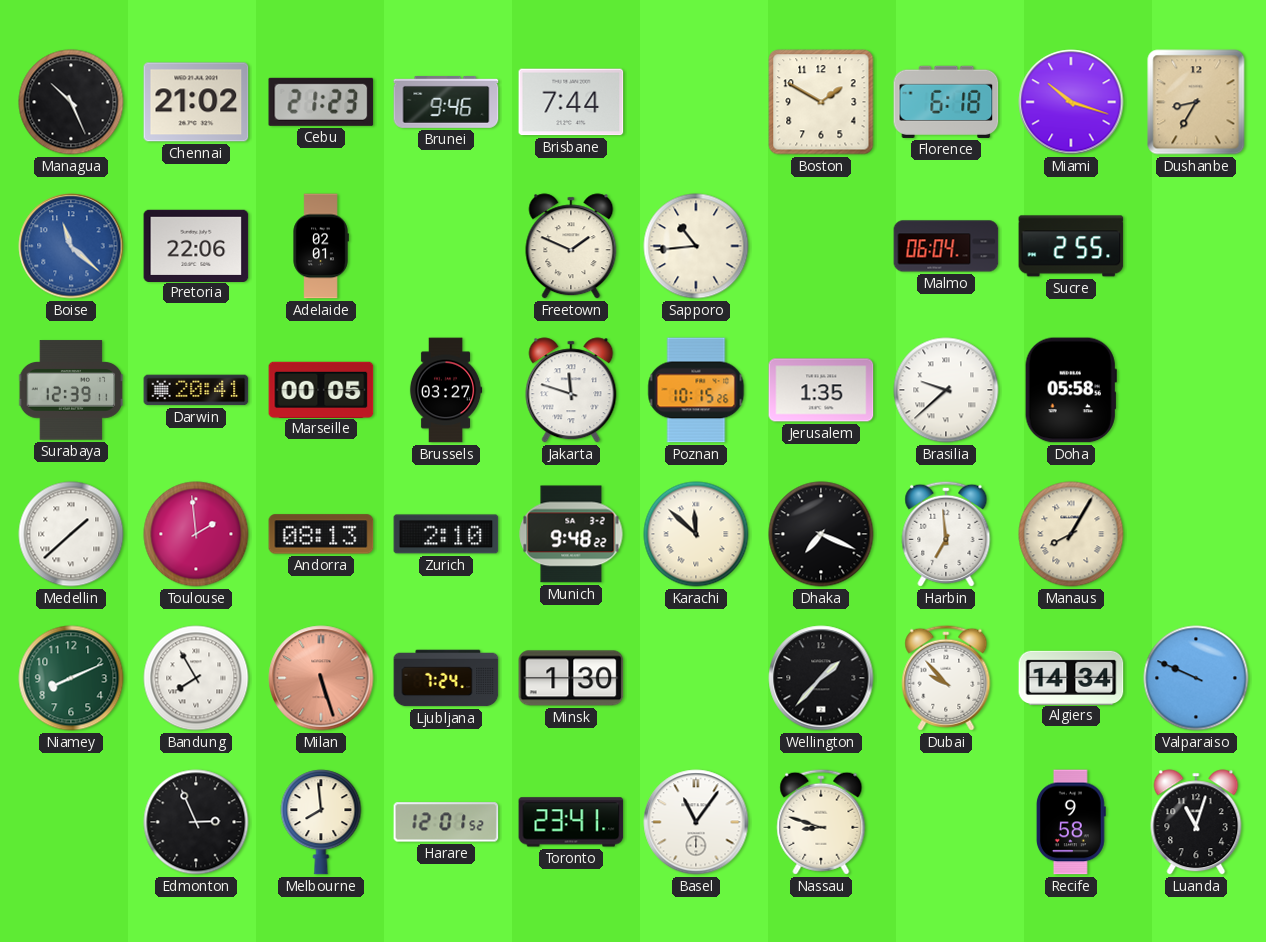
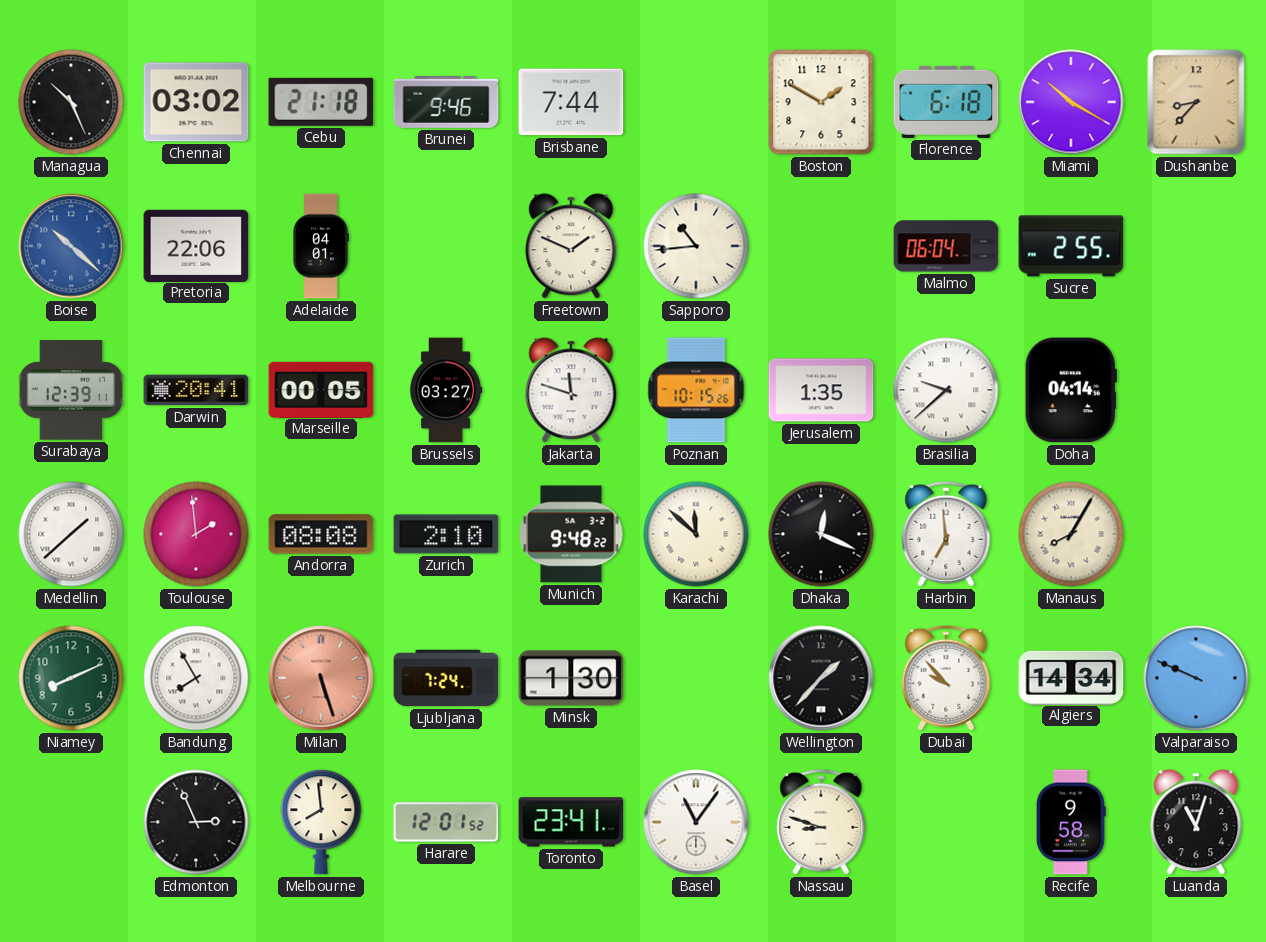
Chennai: 21:02 -> 03:02 (196, 102)
Cebu: 21:23 -> 21:18 (321, 102)
Miami: 10:18 -> 10:20 (1071, 102)
Dushanbe: 8:35 -> 8:37 (1196, 102)
Boise: 11:22 -> 10:22 (71, 246)
Adelaide: 02:01 -> 04:01 (321, 246)
Doha: 05:58 -> 04:14 (1071, 390)
Andorra: 08:13 -> 08:08 (321, 534)
Dhaka: 7:19 -> 12:19 (821, 534)
